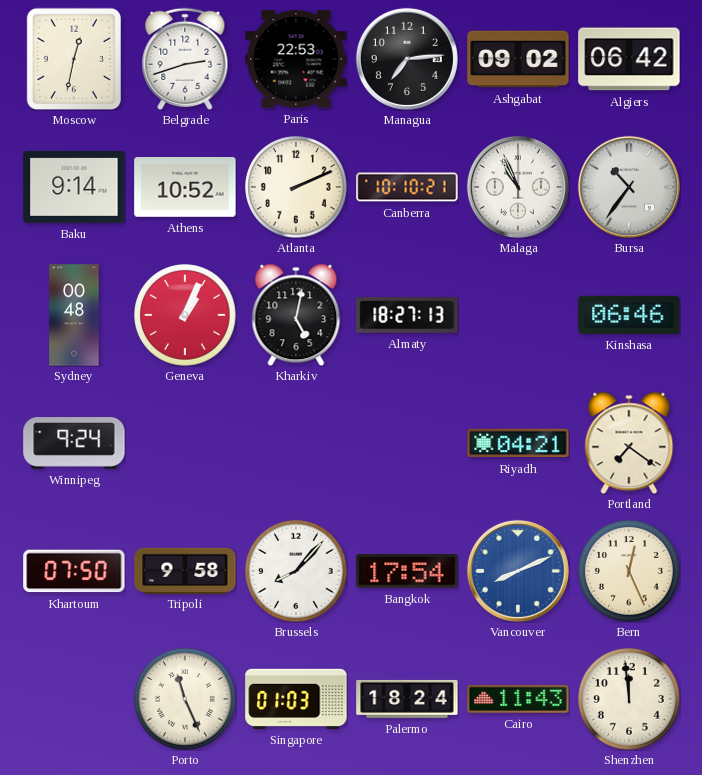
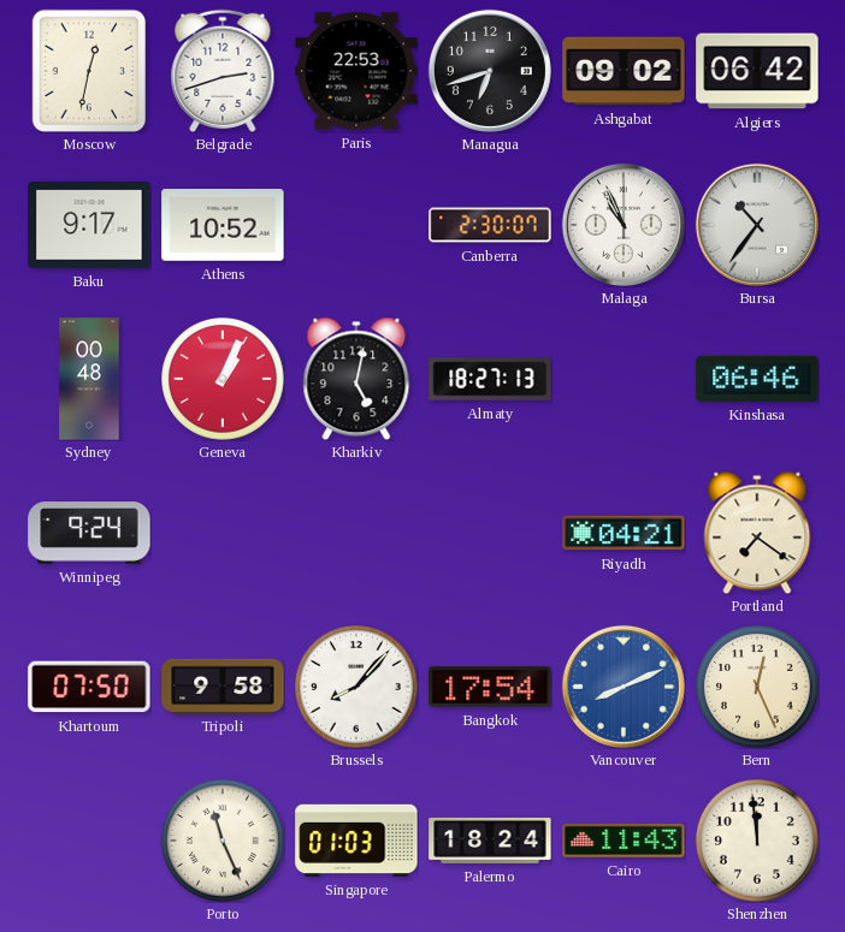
Managua: 7:14 -> 6:42 (490, 71)
Baku: 9:14 -> 9:17 (89, 225)
Atlanta: 2:11 -> none (297, 188)
Canberra: 10:10 -> 2:30 (490, 225)
